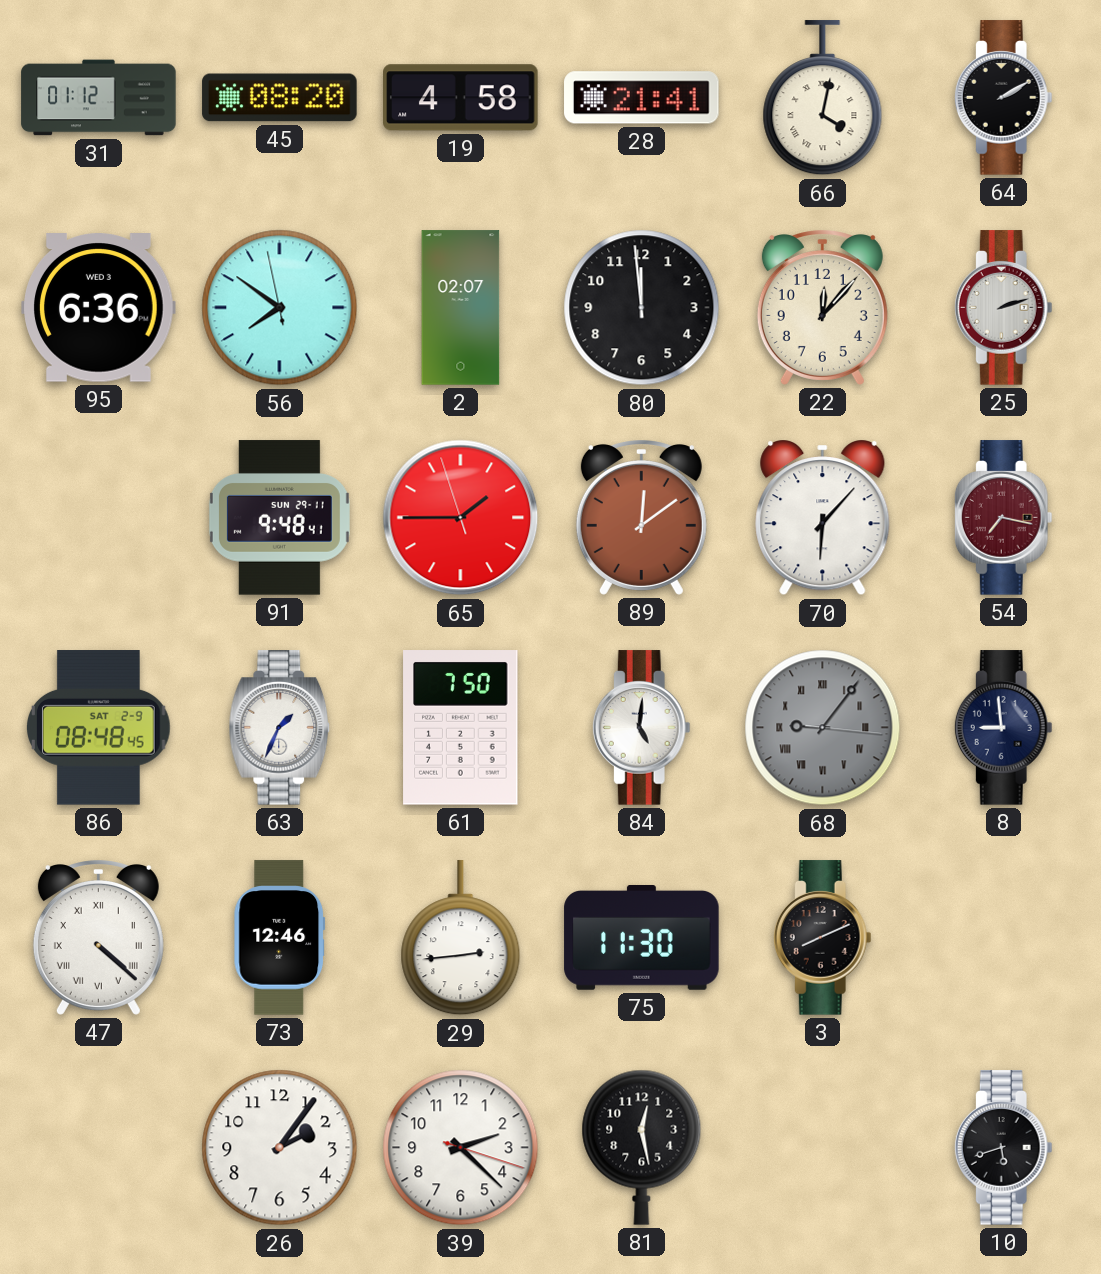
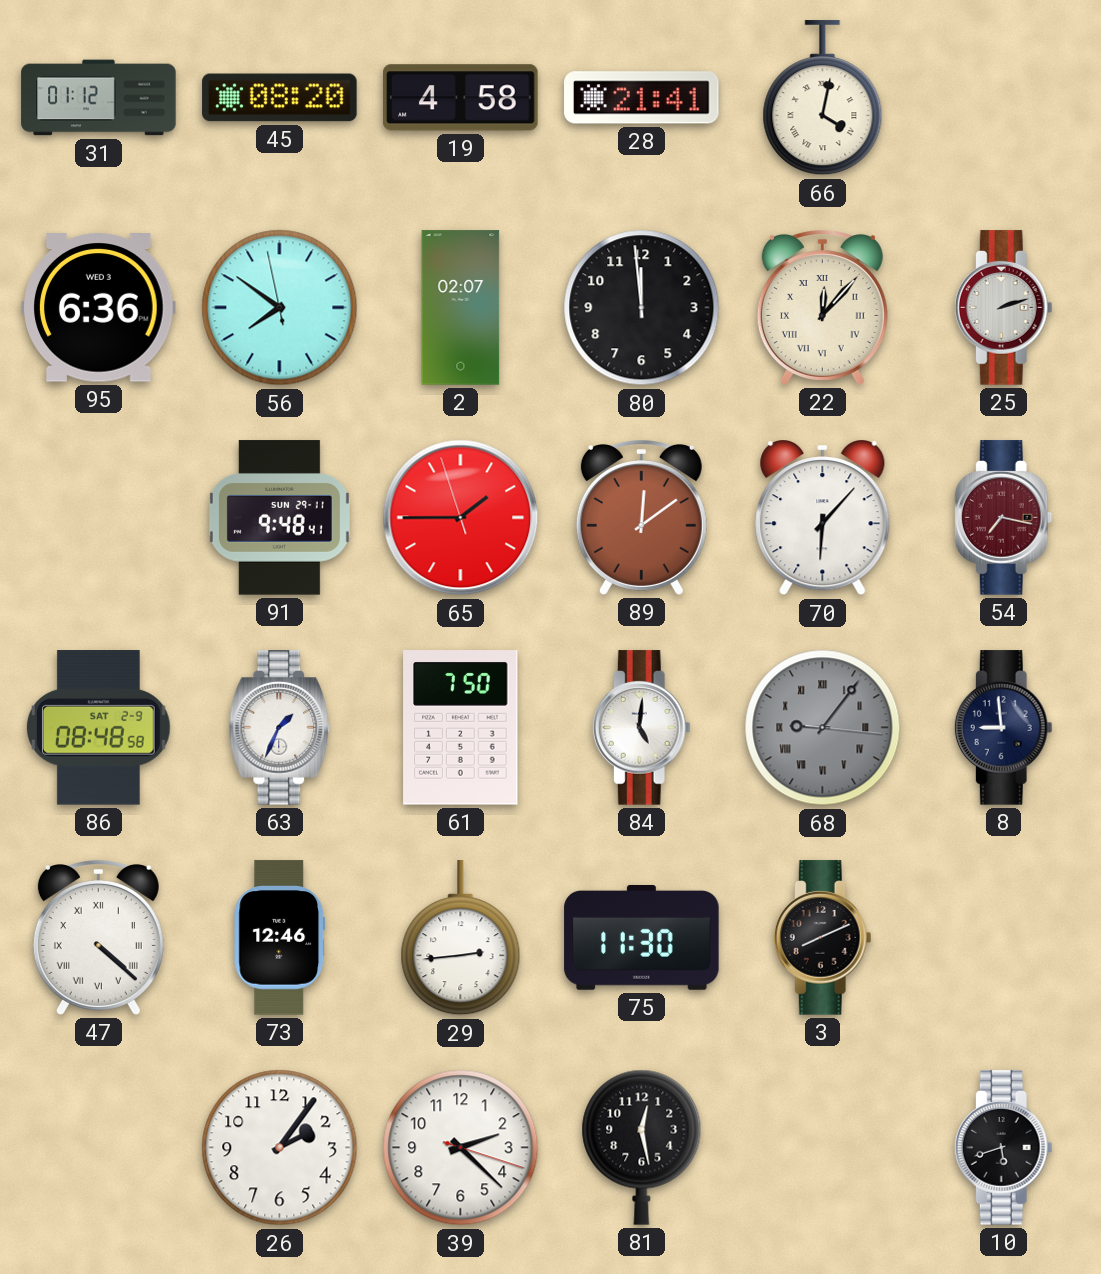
64: 2:10 -> none (1003, 98)
22 numerals: Arabic -> Roman (822, 308)
86: 08:48:45 -> 08:48:58 (98, 728)
